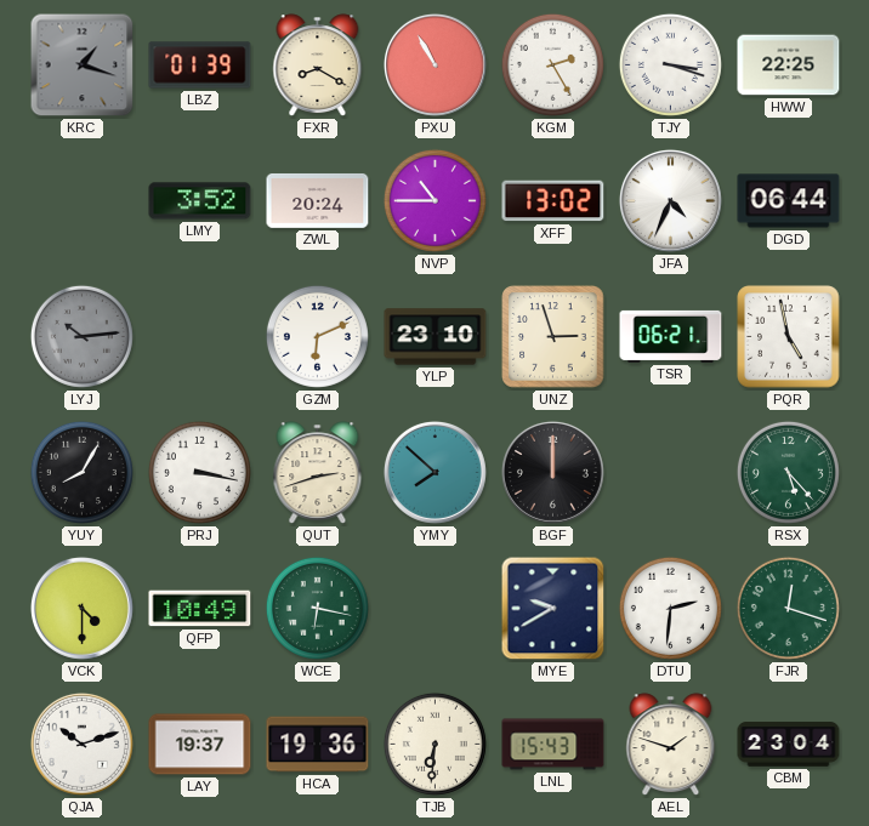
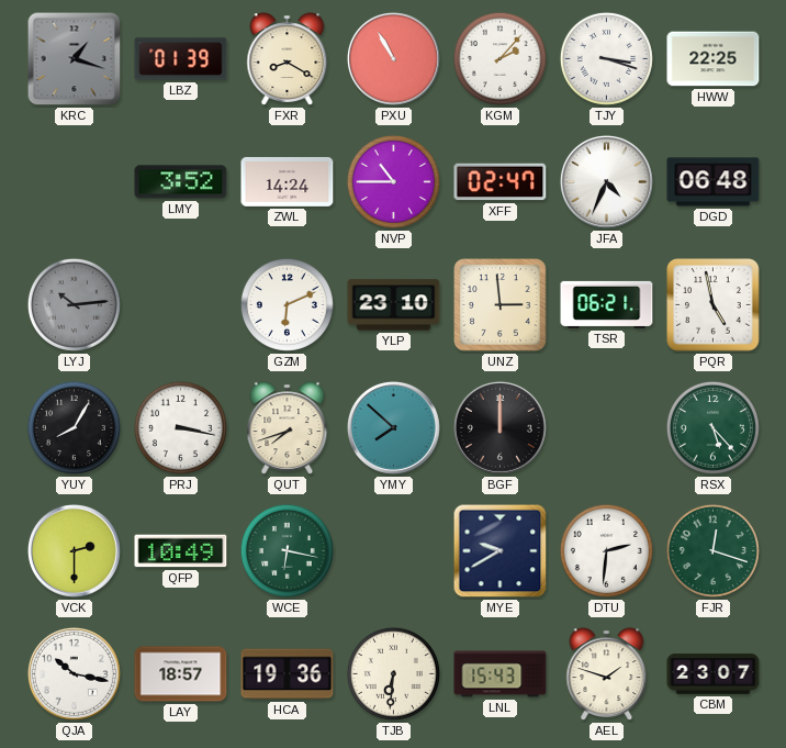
KGM: 2:25 -> 2:07 (499, 58)
ZWL: 20:24 -> 14:24 (288, 181)
XFF: 13:02 -> 02:47 (501, 182)
DGD: 06:44 -> 06:48 (714, 182)
UNZ: 2:57 -> 2:59 (501, 305)
QUT: 2:42 -> 7:42 (288, 428)
VCK: 4:30 -> 2:30 (74, 550)
QJA: 10:12 -> 10:17 (74, 673)
LAY: 19:37 -> 18:57 (181, 674)
CBM: 23:04 -> 23:07 (714, 674)
